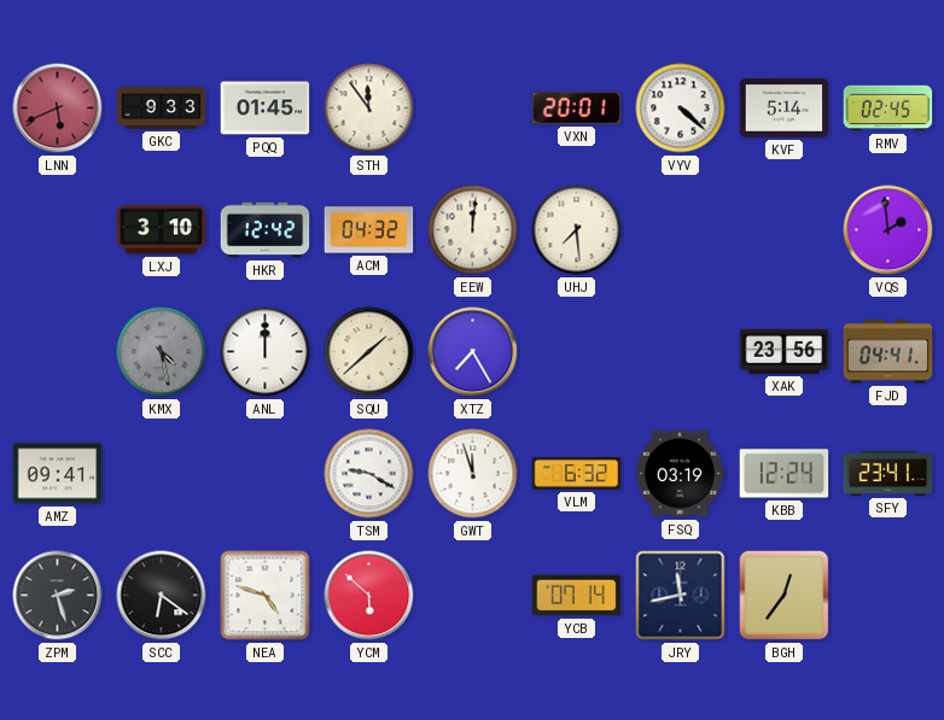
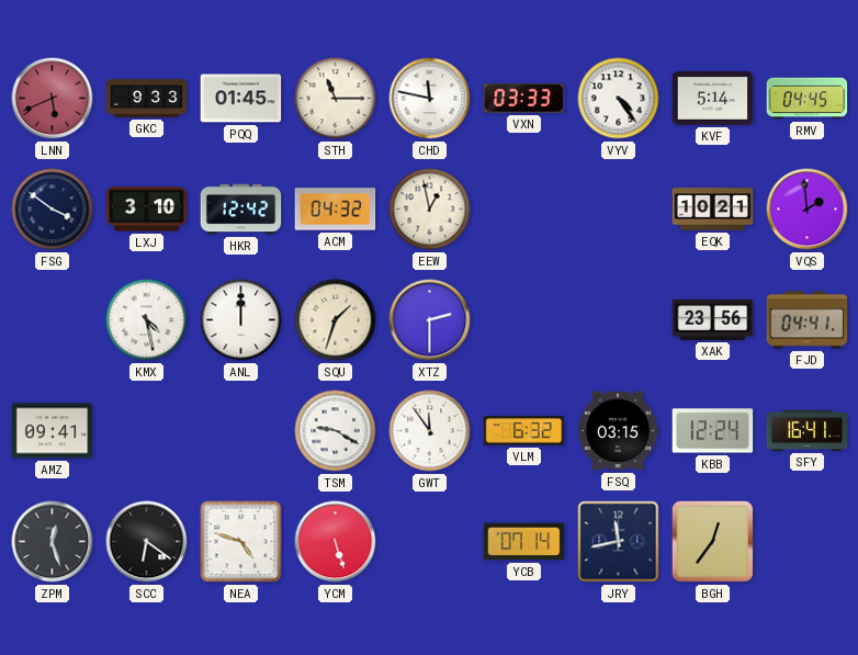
STH: 11:54 -> 11:15 (336, 99)
CHD: none -> 11:47 (430, 99)
VXN: 20:01 -> 03:33 (524, 98)
VYV: 4:22 -> 4:24 (619, 99)
RMV: 02:45 -> 04:45 (808, 99)
FSG: none -> 3:51 (53, 210)
EEW: 12:01 -> 12:58 (430, 210)
UHJ: 7:29 -> none (577, 230)
EQK: none -> 10:21 (713, 210)
KMX dial: grey -> white (147, 320)
SQU: 1:38 -> 1:33 (336, 320)
XTZ: 7:25 -> 2:30 (430, 320)
GWT: 11:57 -> 11:54 (430, 431)
FSQ: 03:19 -> 03:15 (618, 431)
SFY: 23:41 -> 16:41 (808, 430)
ZPM: 2:27 -> 12:27 (53, 542)
YCM: 5:52 -> 5:27 (336, 542)
